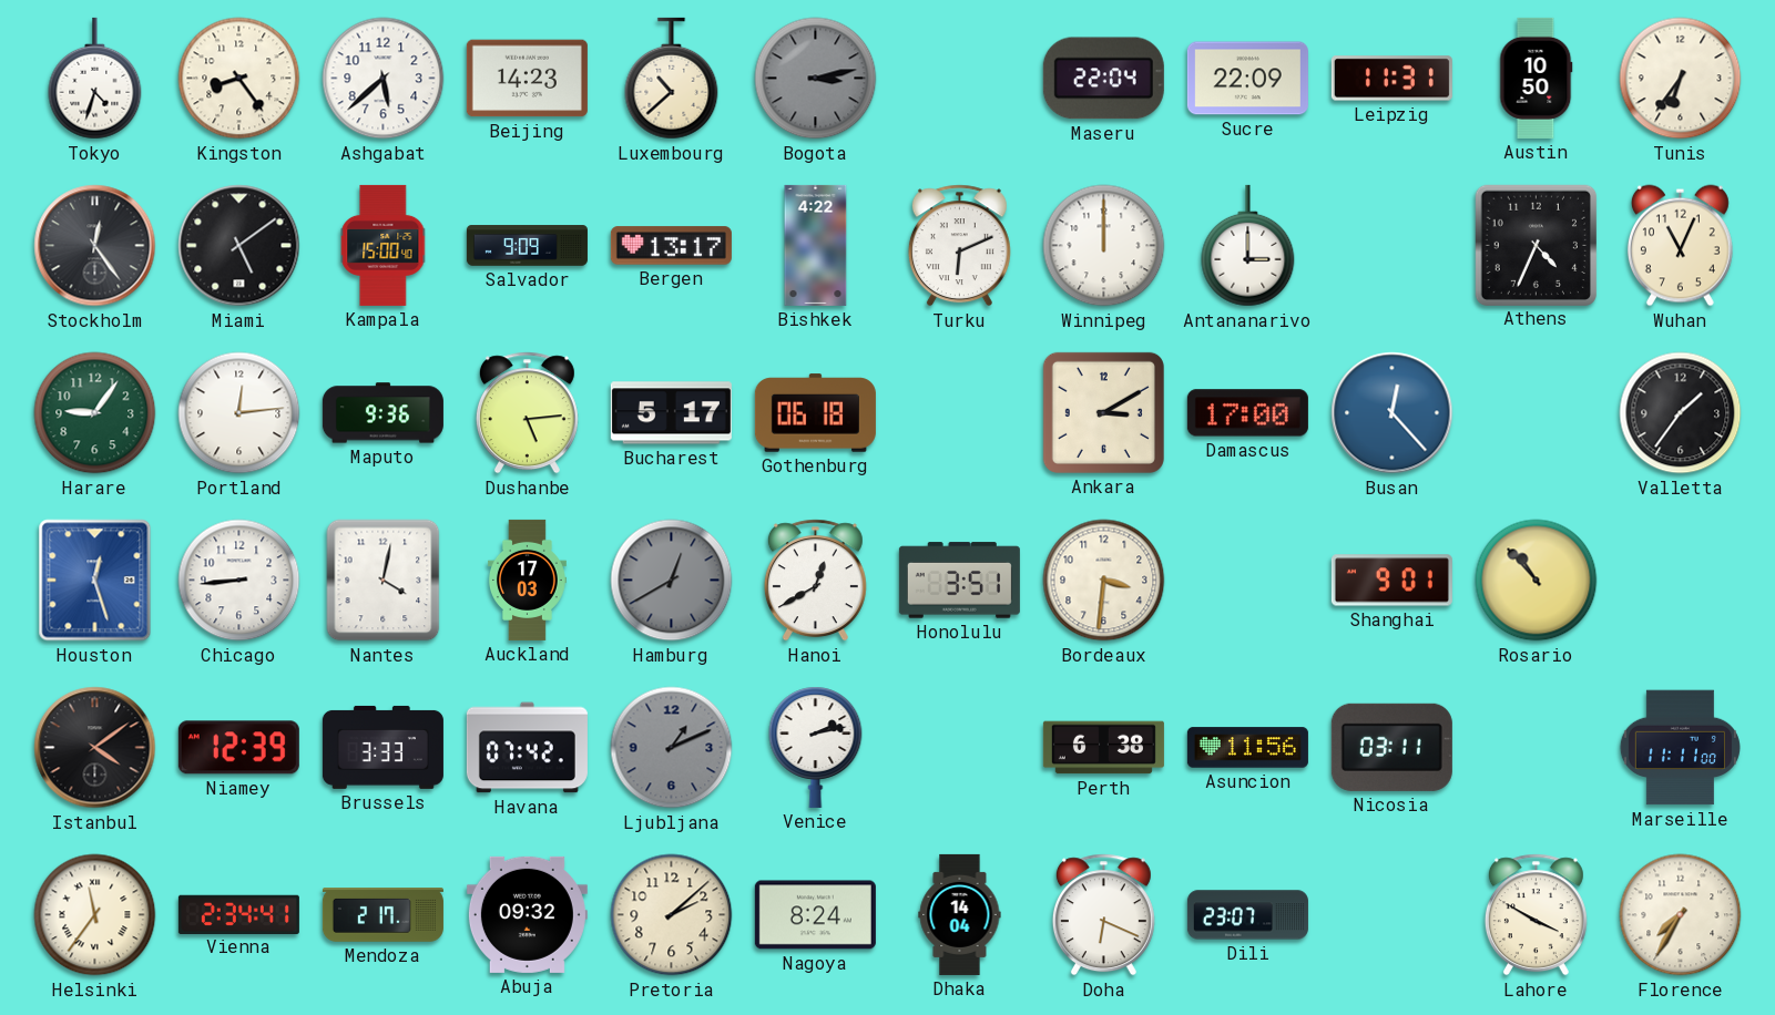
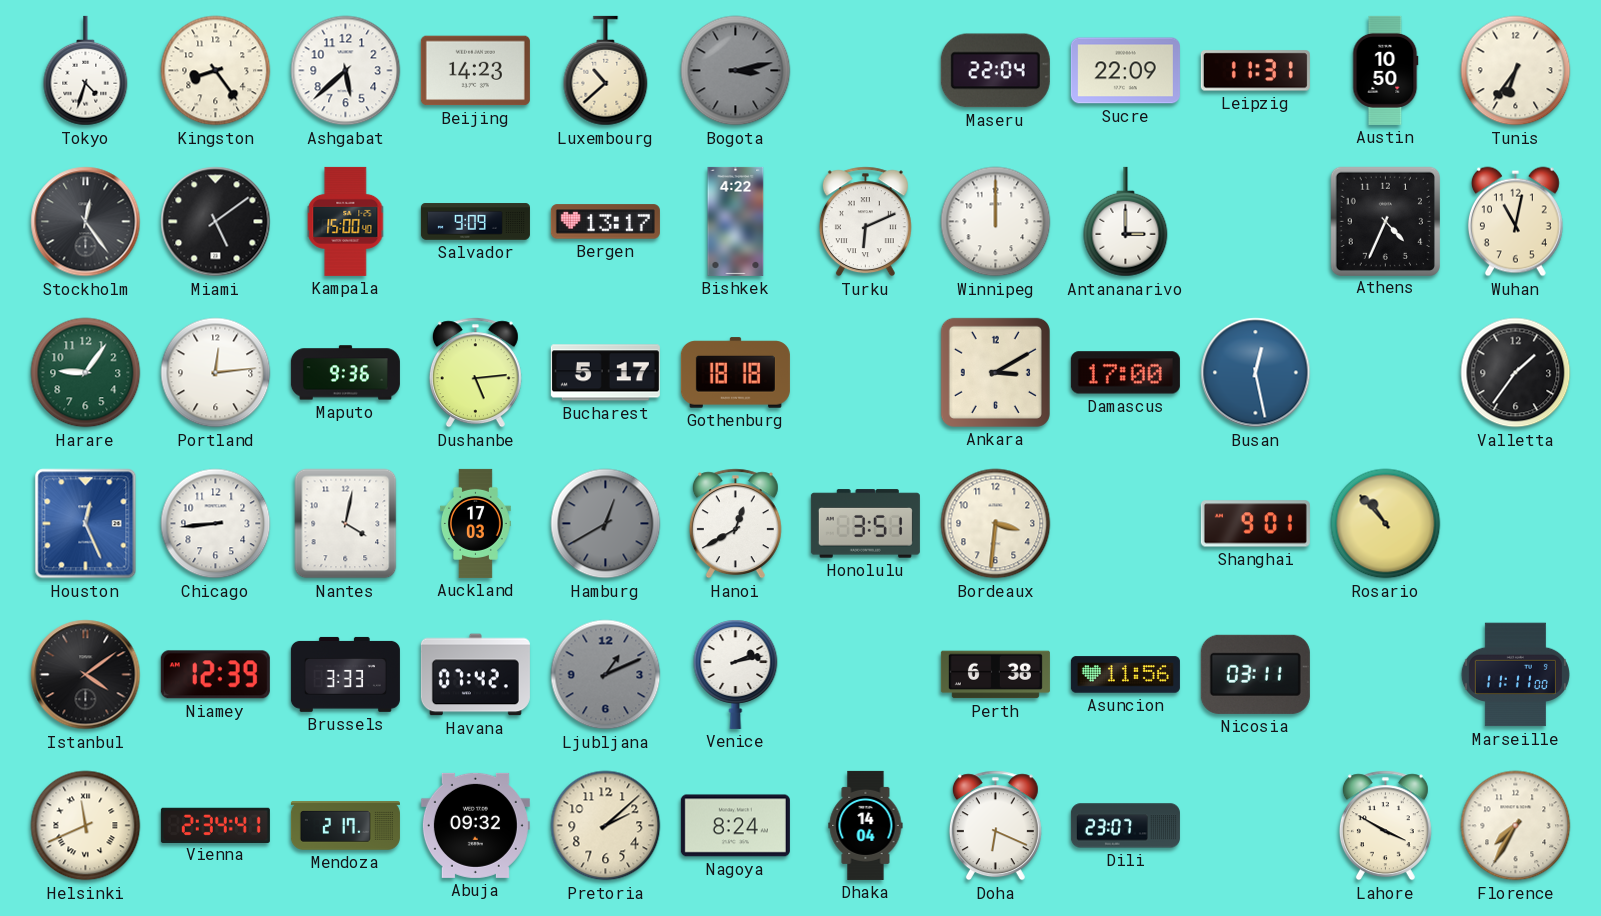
Wuhan: 11:04 -> 11:02 (1515, 222)
Gothenburg: 06:18 -> 18:18 (735, 373)
Busan: 12:23 -> 12:28 (1256, 373)
Houston: 12:27 -> 12:26 (86, 524)
Helsinki: 11:36 -> 11:41 (86, 826)
